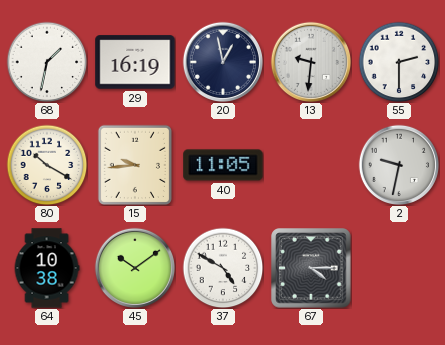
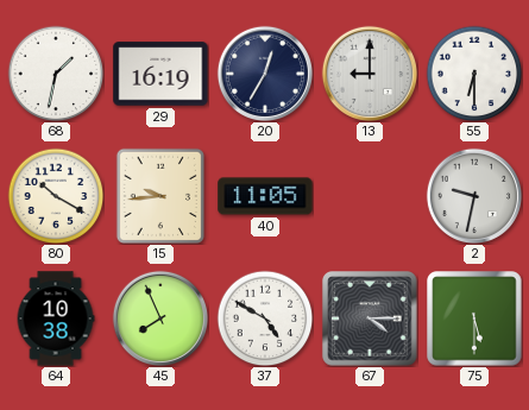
20: 12:58 -> 12:35 (264, 72)
13: 9:31 -> 9:00 (369, 72)
55: 2:30 -> 6:30 (474, 74)
45: 10:09 -> 7:56 (159, 317)
75: none -> 5:30 (474, 318)
